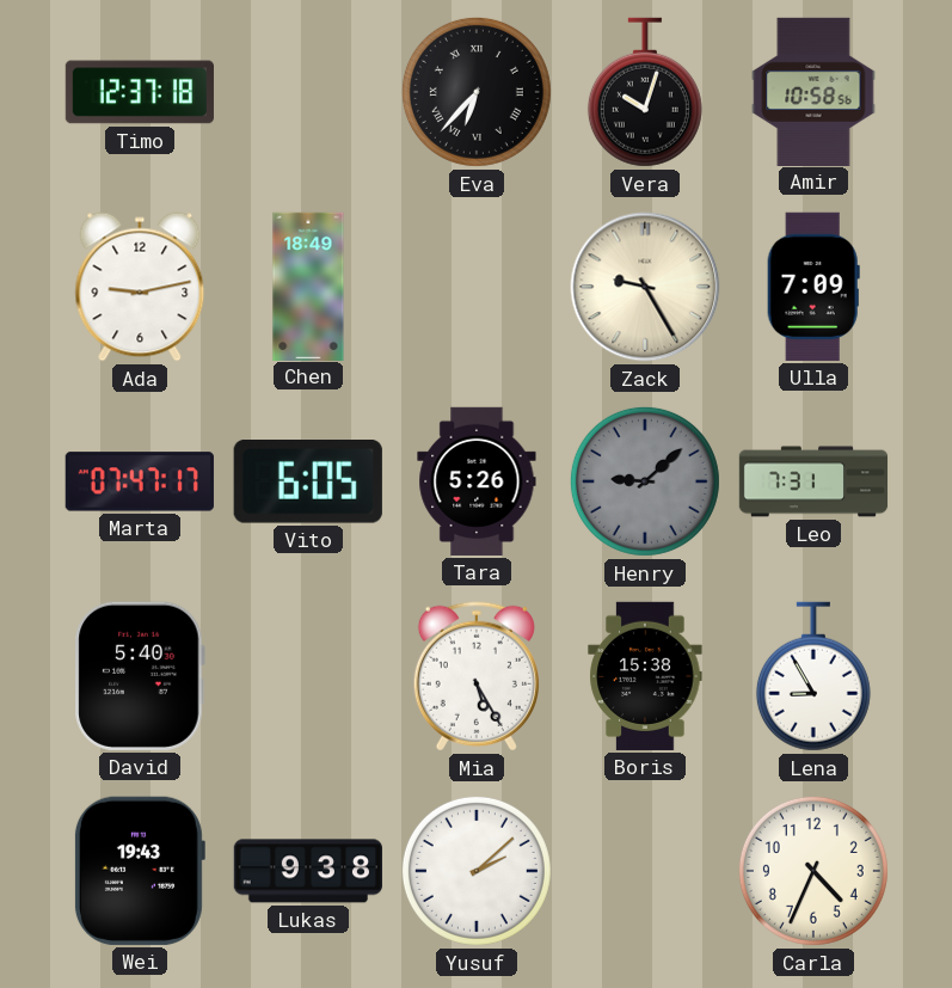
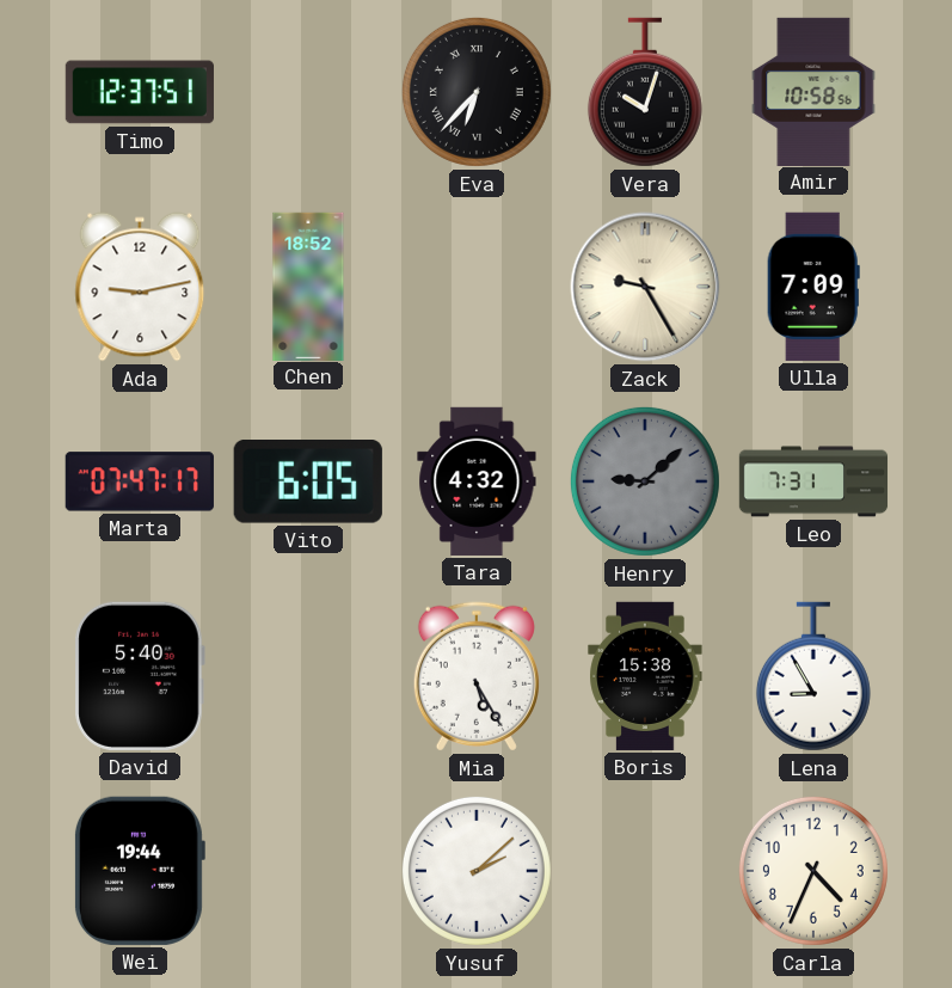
Timo: 12:37:18 -> 12:37:51 (139, 92)
Chen: 18:49 -> 18:52 (308, 286)
Tara: 5:26 -> 4:32 (477, 481)
Wei: 19:43 -> 19:44 (139, 871)
Lukas: 9:38 -> none (307, 871)
